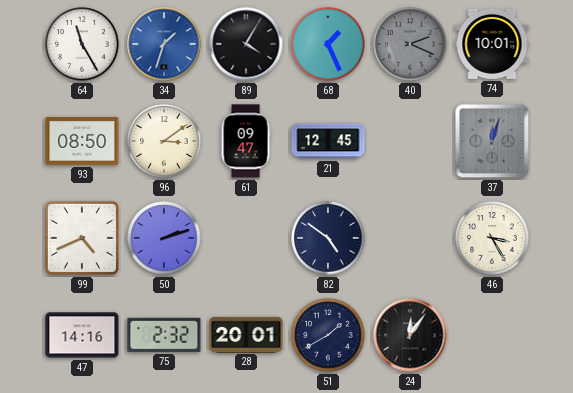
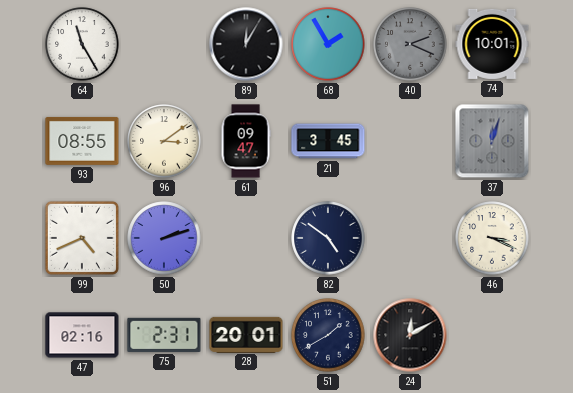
34: 1:33 -> none (164, 44)
89: 4:05 -> 12:05 (246, 44)
68: 1:26 -> 1:55 (328, 44)
93: 08:50 -> 08:55 (82, 141)
21: 12:45 -> 3:45 (328, 141)
46: 3:25 -> 3:19 (492, 238)
47: 14:16 -> 02:16 (82, 335)
75: 2:32 -> 2:31 (164, 335)
24: 12:06 -> 12:10 (410, 335)
